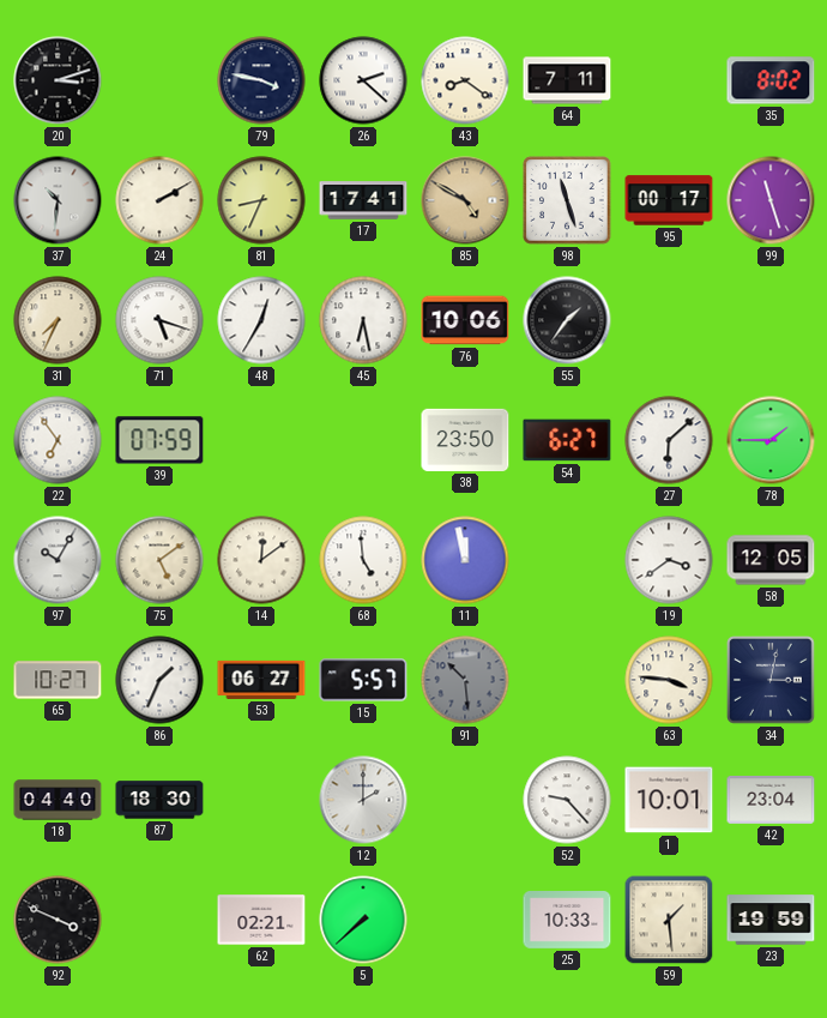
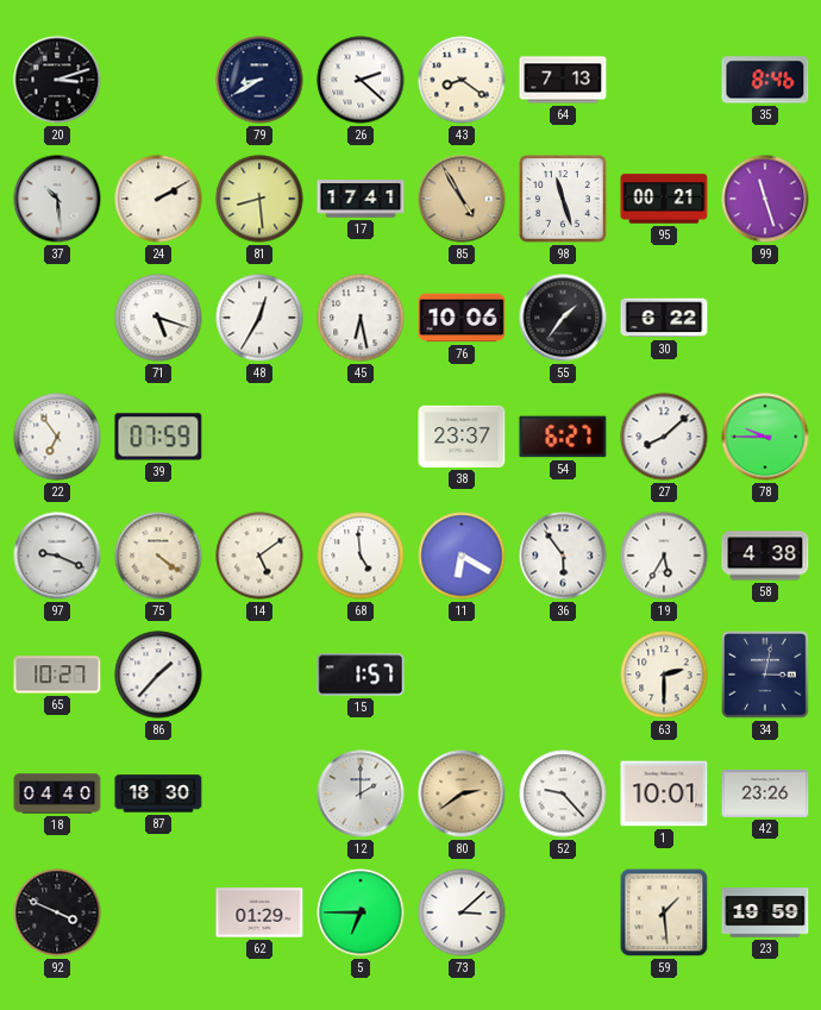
79: 3:47 -> 8:40 (259, 80)
64: 7:11 -> 7:13 (563, 80)
35: 8:02 -> 8:46 (765, 80)
37: 10:31 -> 10:29 (57, 199)
81: 8:34 -> 8:29 (259, 199)
85: 4:50 -> 4:55 (462, 199)
95: 00:17 -> 00:21 (664, 199)
31: 7:34 -> none (58, 320)
30: none -> 6:22 (664, 318)
38: 23:50 -> 23:37 (462, 437)
27: 6:08 -> 8:08 (664, 437)
78: 1:45 -> 9:45 (765, 437)
97: 10:05 -> 9:19 (57, 556)
75: 5:09 -> 4:21 (158, 556)
14: 12:09 -> 5:09 (259, 556)
11: 11:58 -> 6:20 (462, 556)
36: none -> 5:54 (563, 556)
19: 3:39 -> 5:35 (664, 556)
58: 12:05 -> 4:38 (765, 556)
86: 1:34 -> 1:37 (158, 675)
53: 06:27 -> none (261, 680)
15: 5:57 -> 1:57 (361, 675)
91: 10:29 -> none (465, 680)
63: 3:46 -> 2:30 (664, 675)
80: none -> 2:39 (462, 793)
42: 23:04 -> 23:26 (765, 795)
62: 02:21 -> 01:29 (259, 912)
5: 7:38 -> 6:45 (361, 912)
73: none -> 3:08 (462, 912)
25: 10:33 -> none (567, 921)
